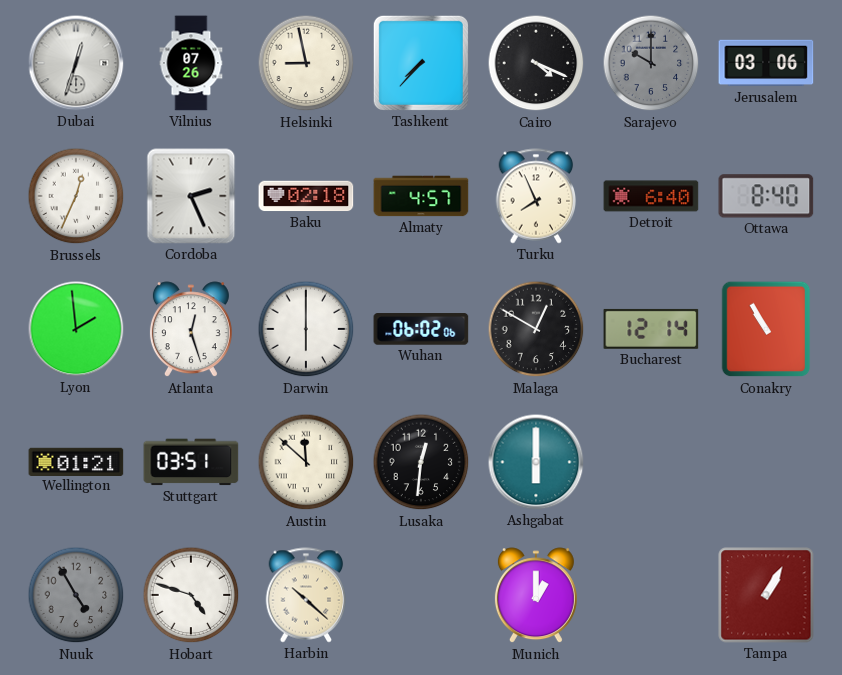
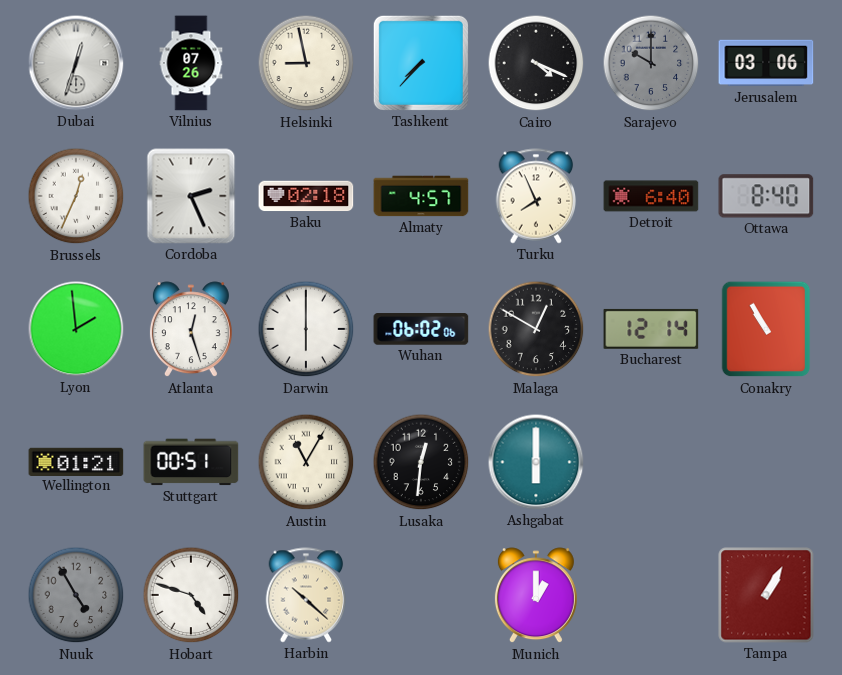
Stuttgart: 03:51 -> 00:51 (191, 462)
Austin: 11:52 -> 11:05 (306, 462)
